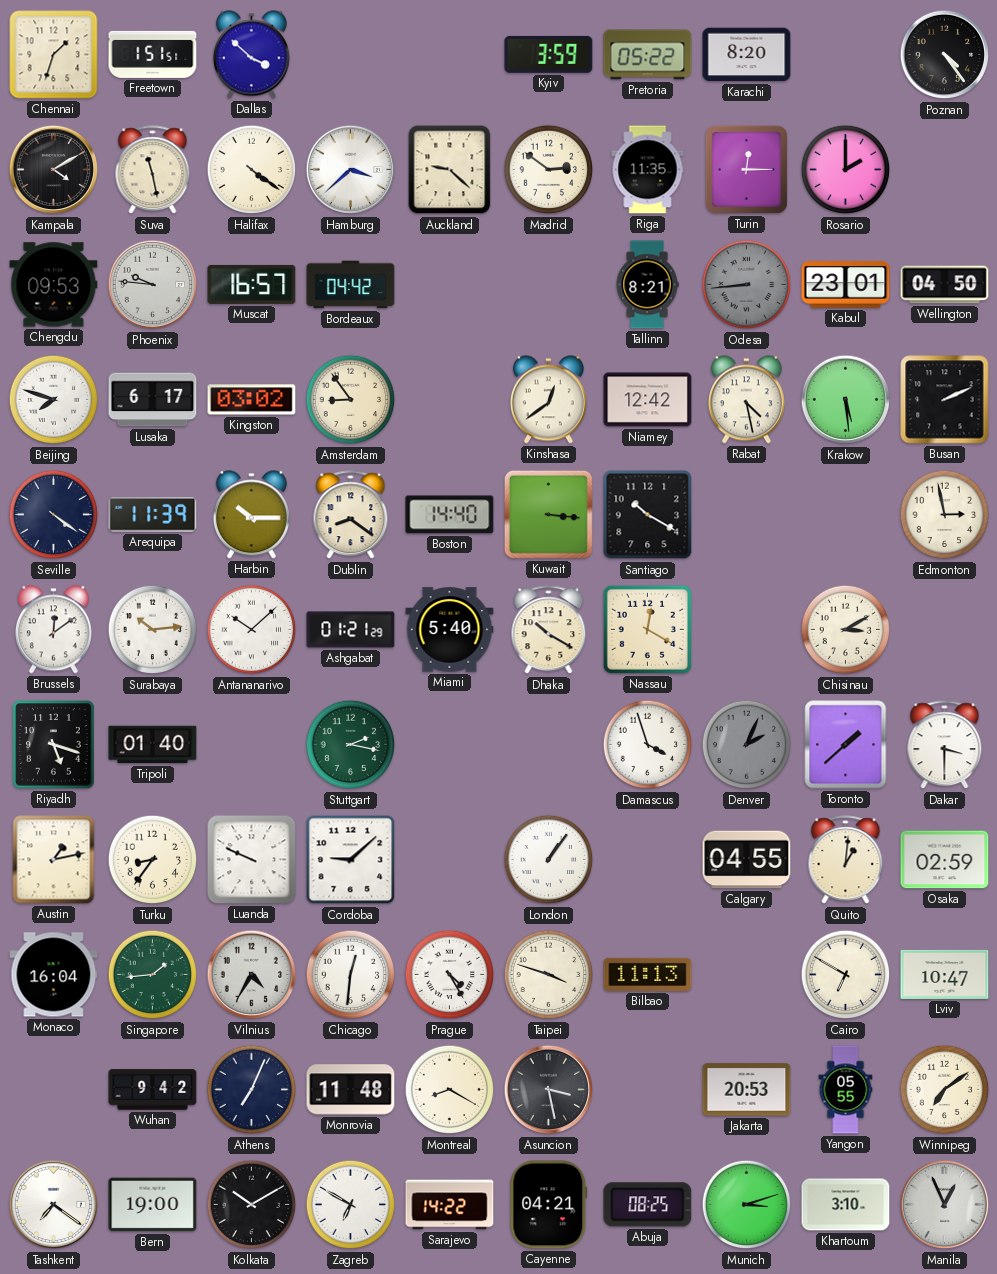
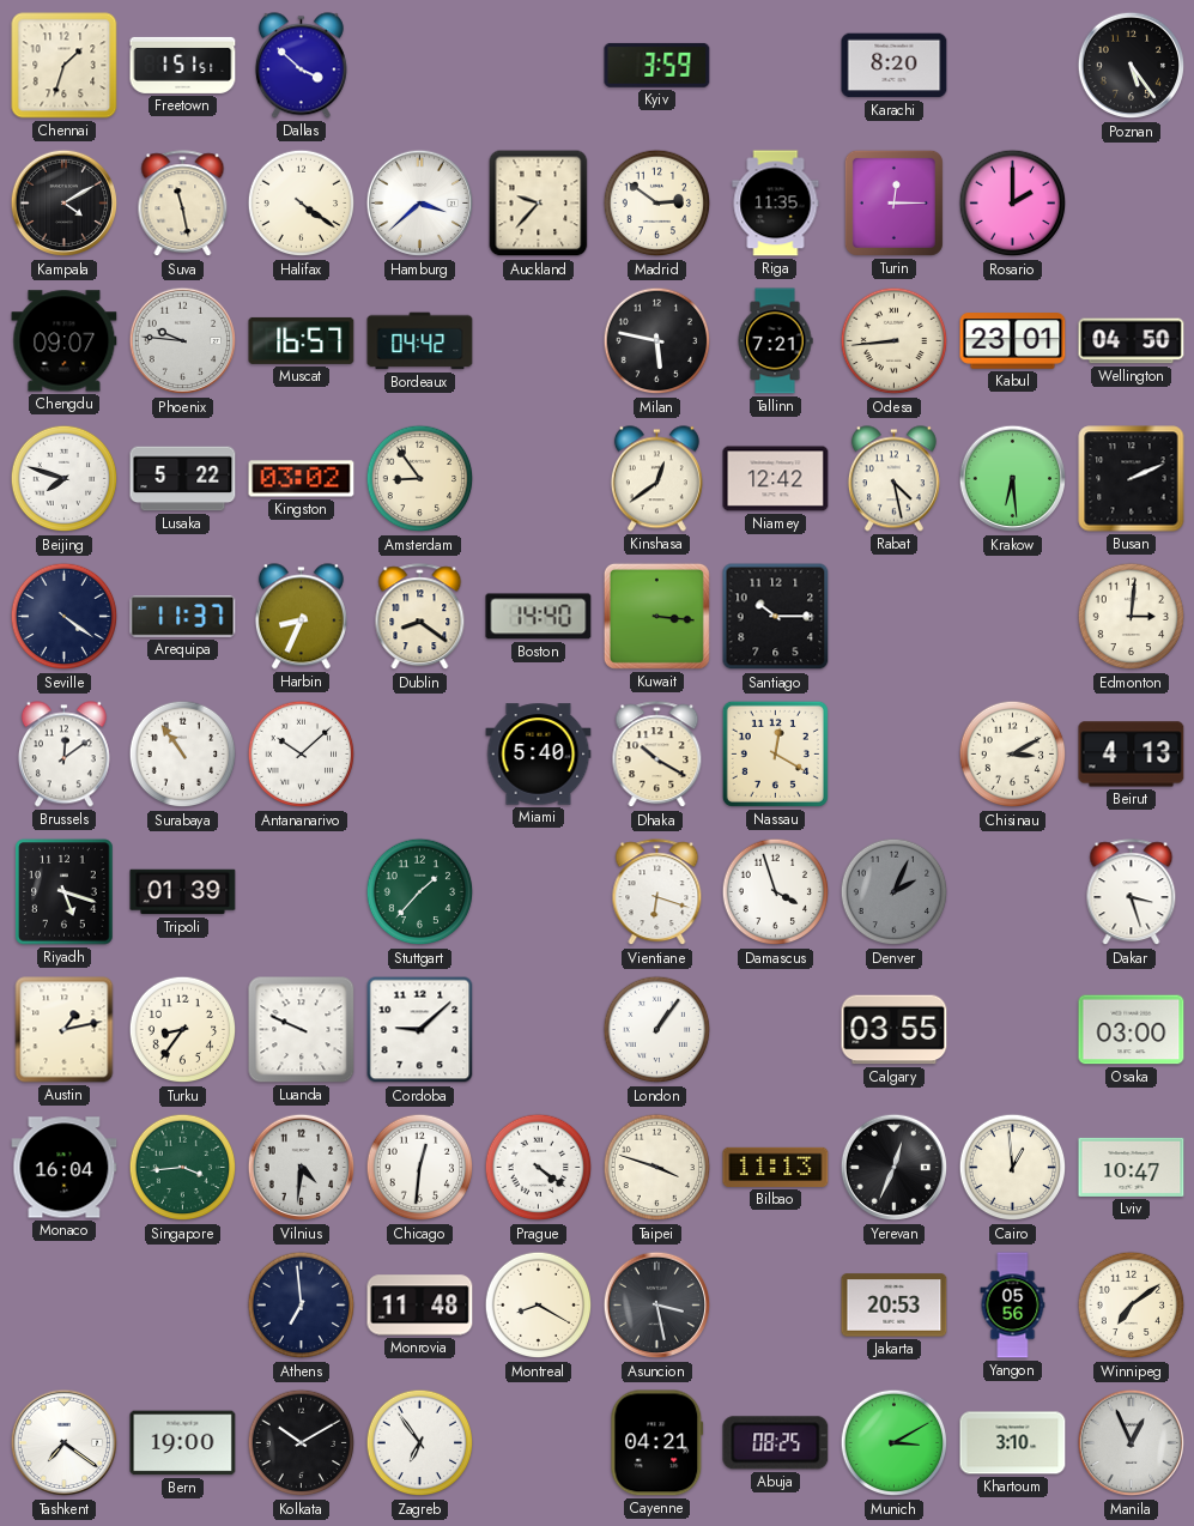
Pretoria: 05:22 -> none (648, 55)
Poznan: 4:24 -> 5:24 (1132, 66)
Auckland: 9:22 -> 9:37 (539, 204)
Chengdu: 09:53 -> 09:07 (65, 341)
Milan: none -> 5:47 (657, 341)
Tallinn: 8:21 -> 7:21 (775, 341)
Odesa dial: grey -> cream (895, 341)
Lusaka: 6:17 -> 5:22 (183, 479)
Krakow: 5:29 -> 6:29 (1013, 479)
Arequipa: 11:39 -> 11:37 (183, 617)
Harbin: 10:15 -> 8:34 (301, 617)
Santiago: 10:20 -> 10:15 (776, 617)
Edmonton: 2:58 -> 3:01 (1132, 617)
Surabaya: 10:14 -> 10:54 (183, 755)
Ashgabat: 01:21 -> none (351, 630)
Beirut: none -> 4:13 (1132, 755)
Tripoli: 01:40 -> 01:39 (183, 892)
Stuttgart: 2:17 -> 1:37 (420, 892)
Vientiane: none -> 6:18 (657, 892)
Toronto: 1:38 -> none (846, 745)
Dakar: 3:30 -> 3:27 (1132, 892)
Calgary: 04:55 -> 03:55 (895, 1030)
Quito: 1:01 -> none (846, 860)
Osaka: 02:59 -> 03:00 (1132, 1030)
Singapore: 1:44 -> 3:44 (183, 1168)
Vilnius: 4:35 -> 4:31 (302, 1168)
Prague: 4:25 -> 4:21 (539, 1168)
Yerevan: none -> 12:34 (895, 1168)
Cairo: 6:50 -> 12:59 (1013, 1168)
Wuhan: 9:42 -> none (153, 1090)
Athens: 7:04 -> 6:59 (302, 1306)
Yangon: 05:55 -> 05:56 (1013, 1306)
Zagreb: 6:50 -> 6:54 (420, 1443)
Sarajevo: 14:22 -> none (450, 1205)
Munich: 3:12 -> 3:10 (895, 1443)
